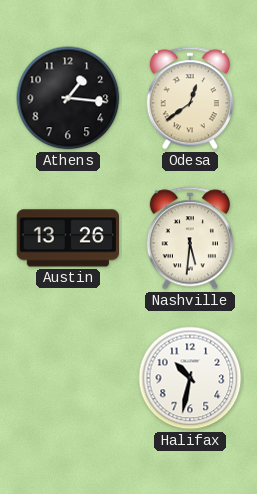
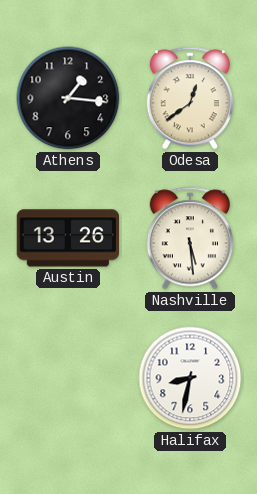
Nashville: 5:31 -> 5:29 (190, 238)
Halifax: 10:32 -> 8:32 (190, 378)
